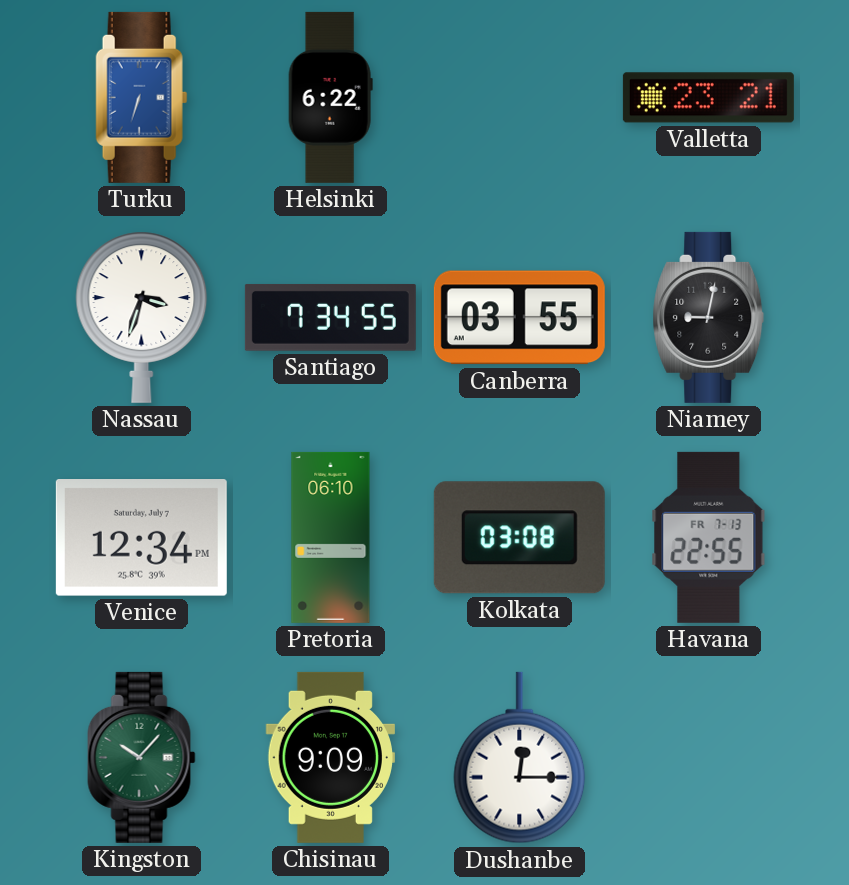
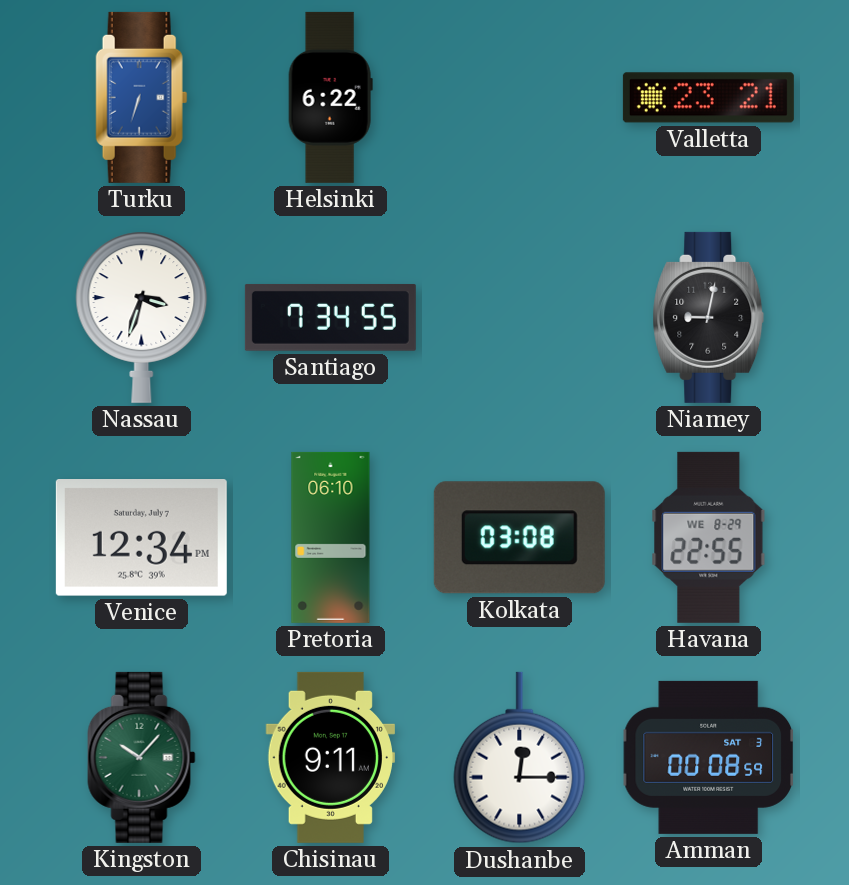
Canberra: 03:55 -> none (519, 318)
Havana date: FR 7-13 -> WE 8-29 (709, 537)
Chisinau: 9:09 -> 9:11 (330, 757)
Amman: none -> 00:08 (708, 757)
